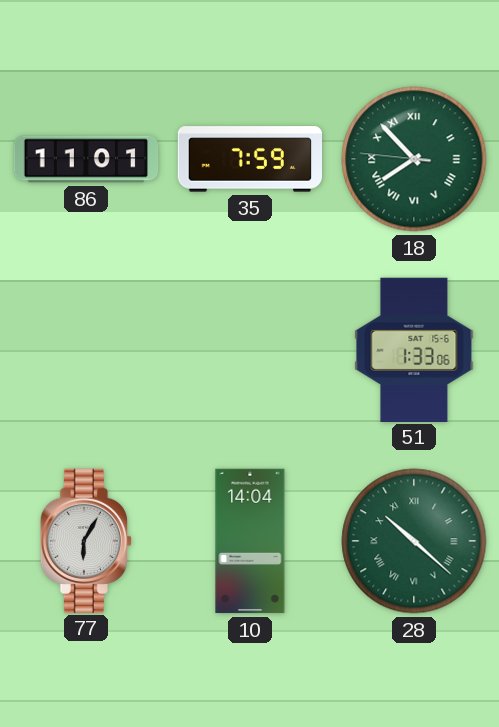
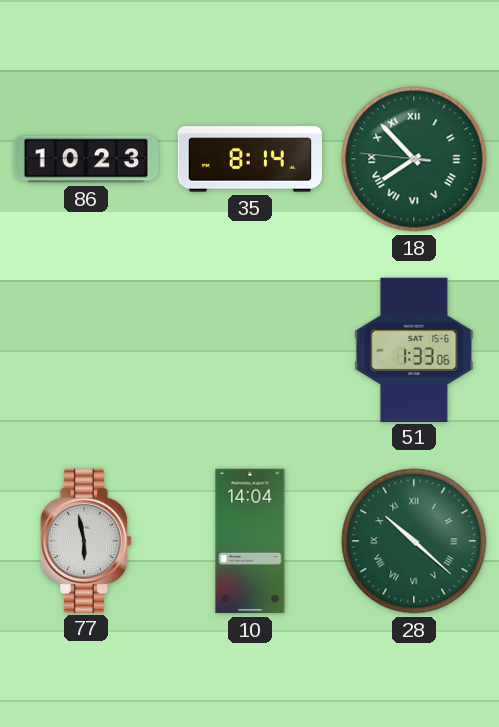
86: 11:01 -> 10:23 (86, 159)
35: 7:59 -> 8:14 (249, 159)
77: 6:05 -> 5:58 (86, 540)
